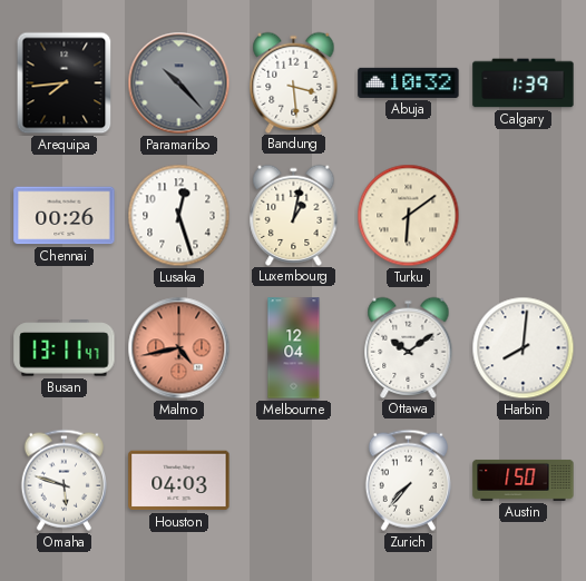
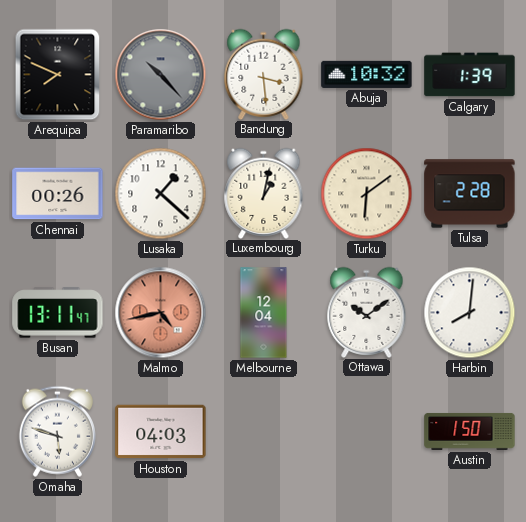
Arequipa: 7:44 -> 7:49 (58, 75)
Lusaka: 12:27 -> 1:22 (161, 194)
Tulsa: none -> 2:28 (470, 194)
Zurich: 7:37 -> none (408, 480)
